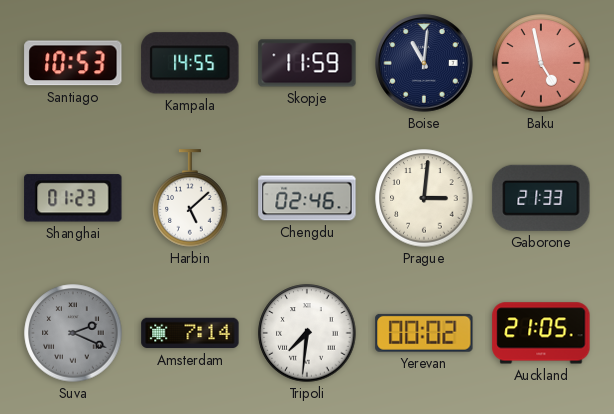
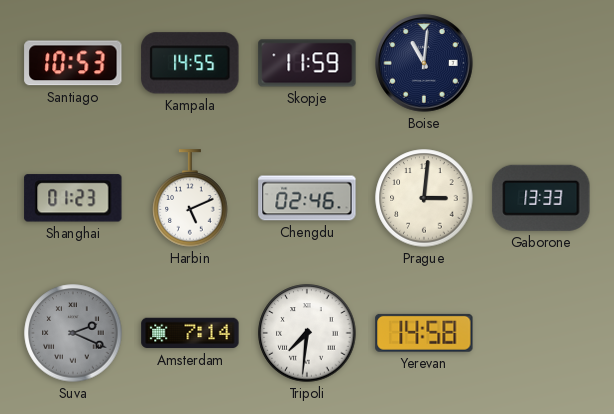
Baku: 4:58 -> none (541, 63)
Harbin: 5:08 -> 5:11 (190, 198)
Gaborone: 21:33 -> 13:33 (541, 198)
Yerevan: 00:02 -> 14:58 (424, 333)
Auckland: 21:05 -> none (541, 333)
